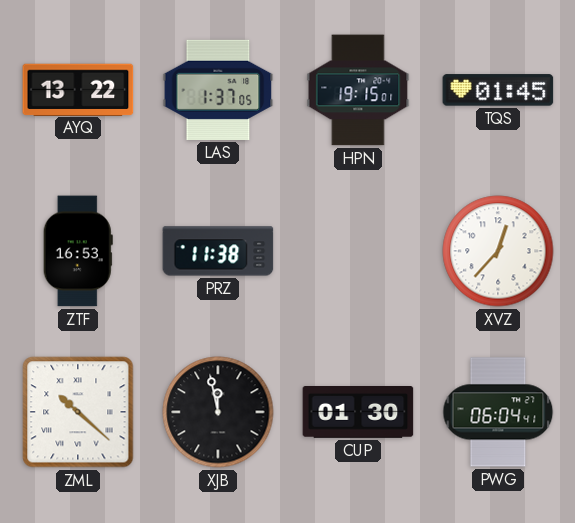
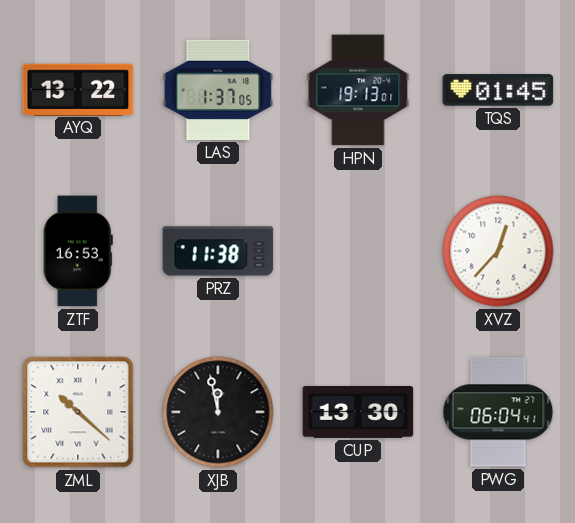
HPN: 19:15 -> 19:13 (358, 90)
CUP: 01:30 -> 13:30 (358, 413)
